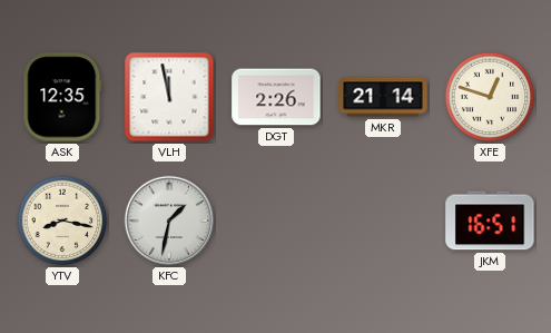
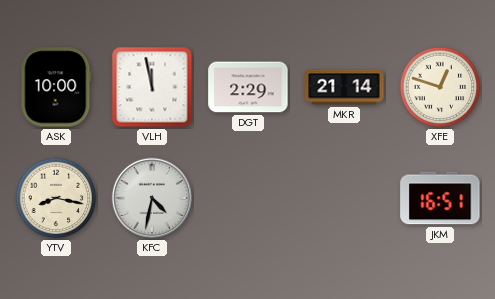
ASK: 12:35 -> 10:00 (56, 87)
DGT: 2:26 -> 2:29 (248, 87)
KFC: 1:32 -> 4:32 (152, 198)
